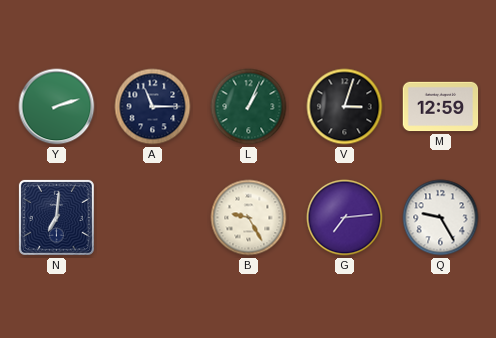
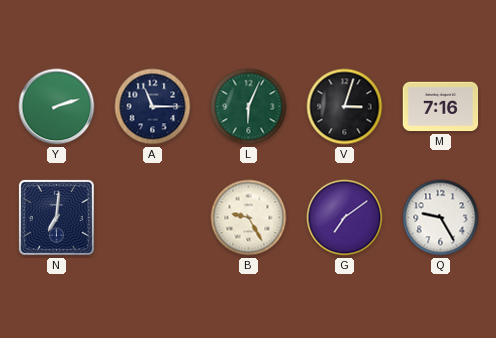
L: 1:04 -> 6:04 (249, 107)
M: 12:59 -> 7:16 (441, 107)
G: 7:14 -> 7:09 (345, 218)
